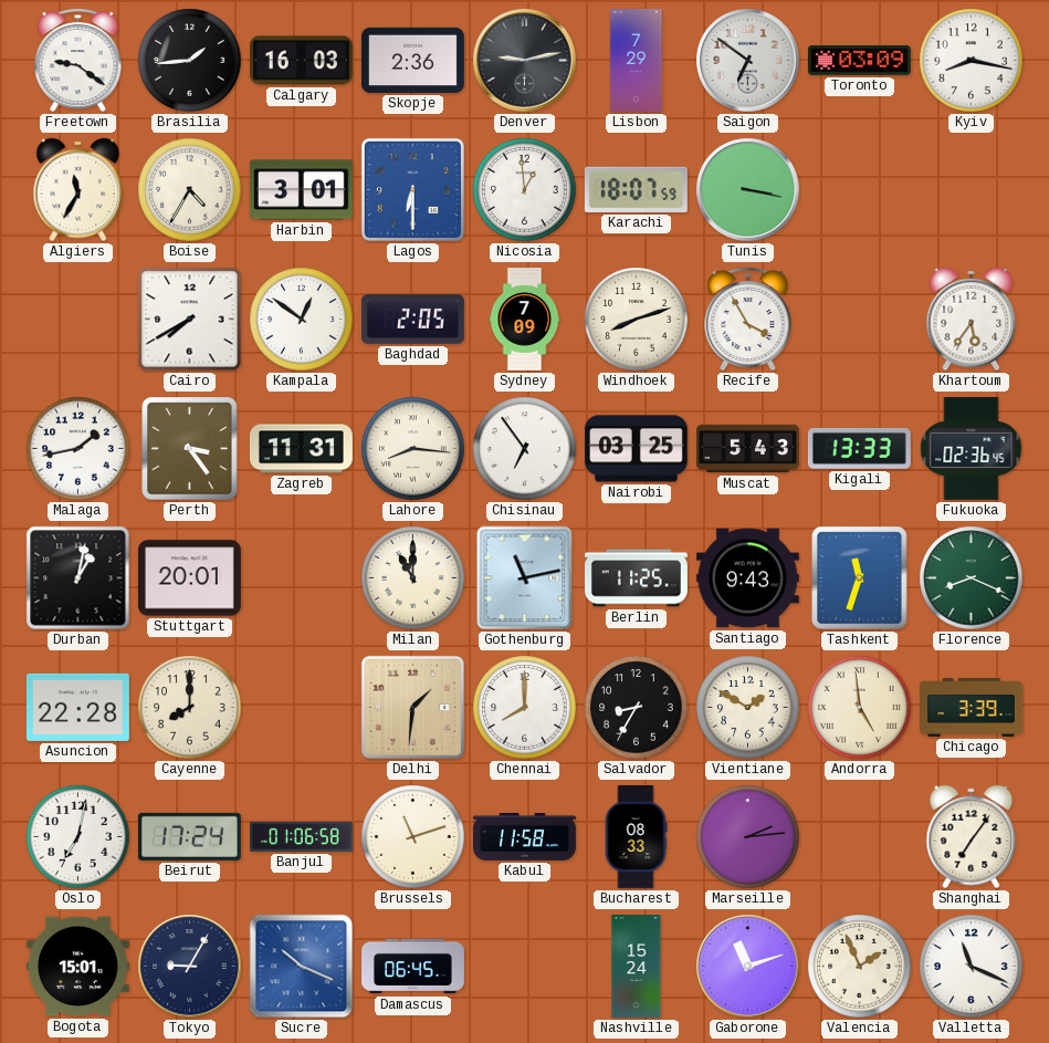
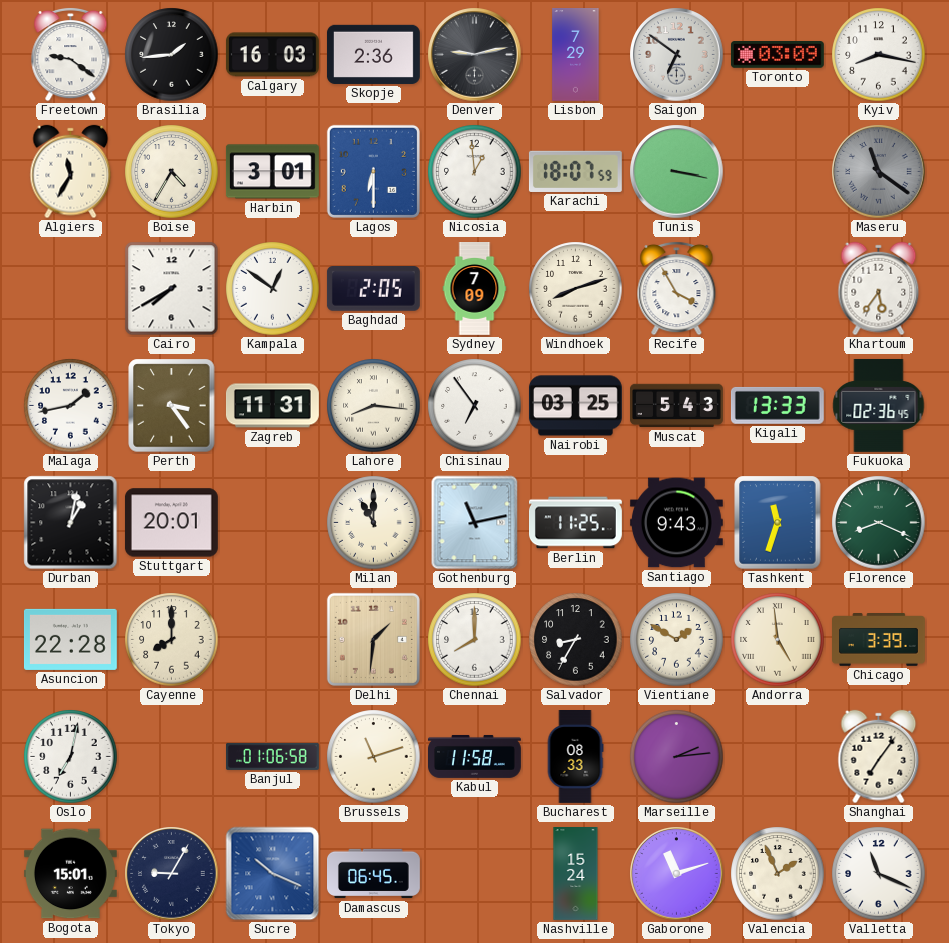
Maseru: none -> 11:21 (879, 172)
Beirut: 17:24 -> none (189, 836)
